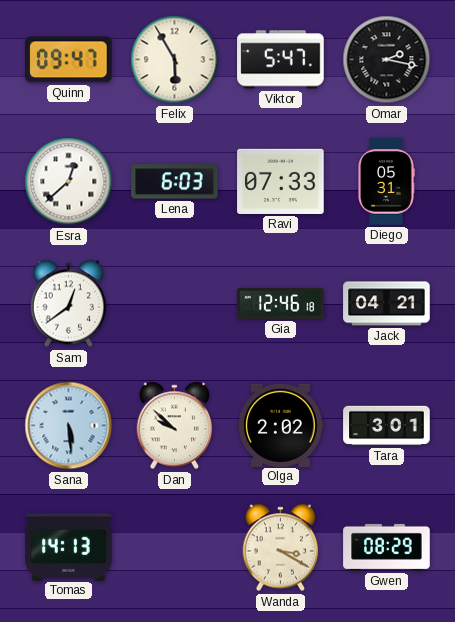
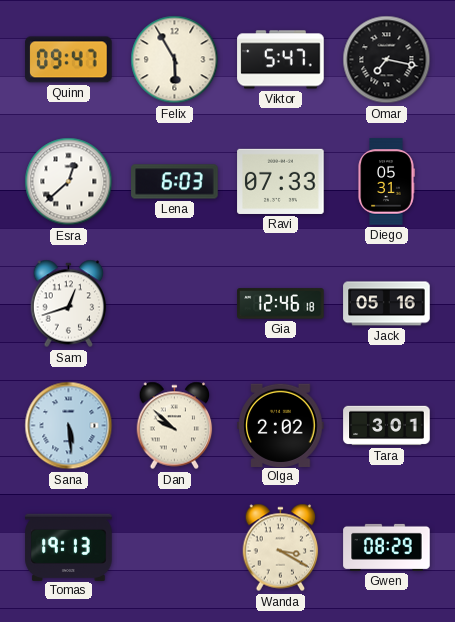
Omar: 2:17 -> 7:17 (387, 60)
Sam: 12:39 -> 12:42 (69, 304)
Jack: 04:21 -> 05:16 (387, 304)
Tomas: 14:13 -> 19:13 (69, 547)
